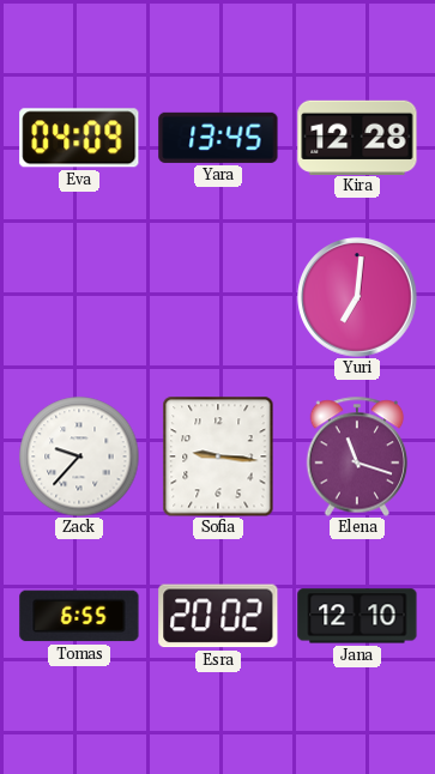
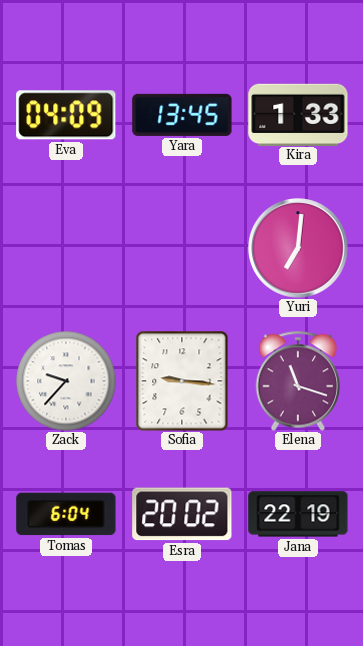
Kira: 12:28 -> 1:33 (298, 114)
Tomas: 6:55 -> 6:04 (66, 514)
Jana: 12:10 -> 22:19 (298, 514)
